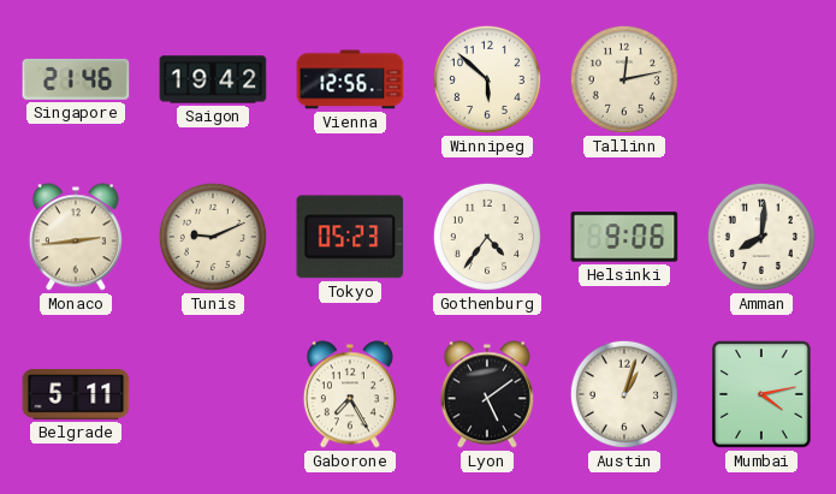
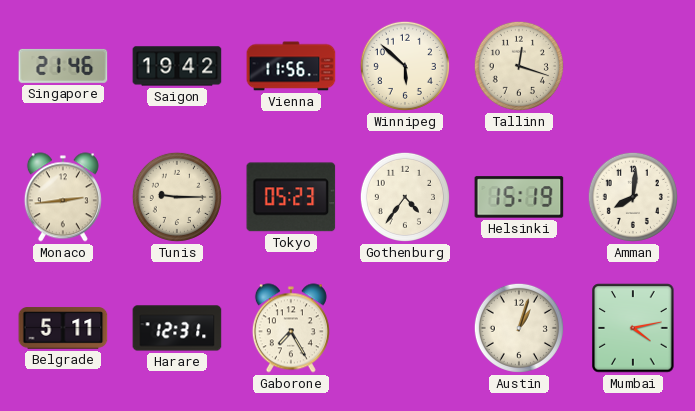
Vienna: 12:56 -> 11:56 (291, 66)
Tallinn: 12:13 -> 12:18 (519, 66)
Tunis: 9:11 -> 9:15 (177, 197)
Helsinki: 9:06 -> 15:19 (519, 197)
Harare: none -> 12:31 (177, 328)
Lyon: 5:09 -> none (487, 394)
